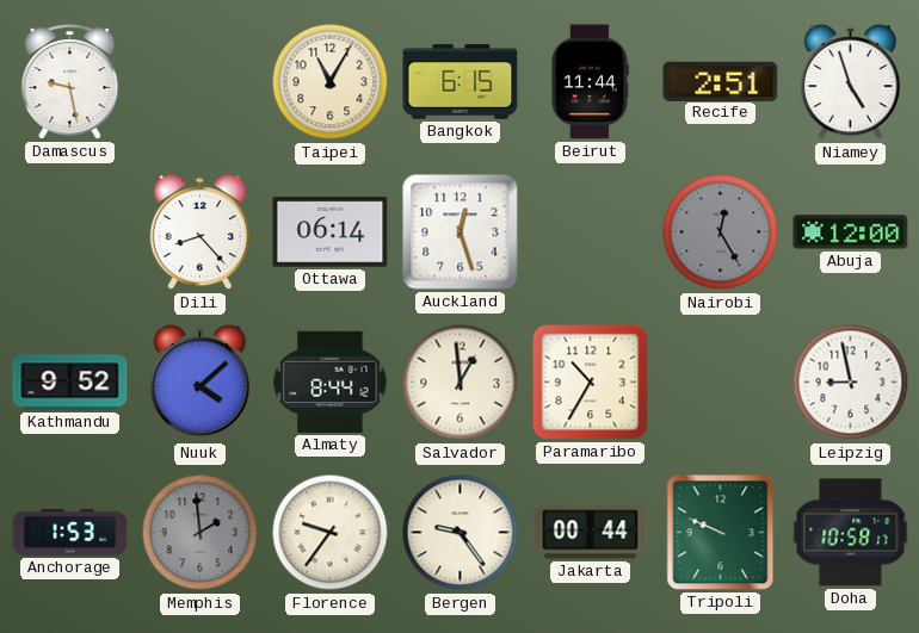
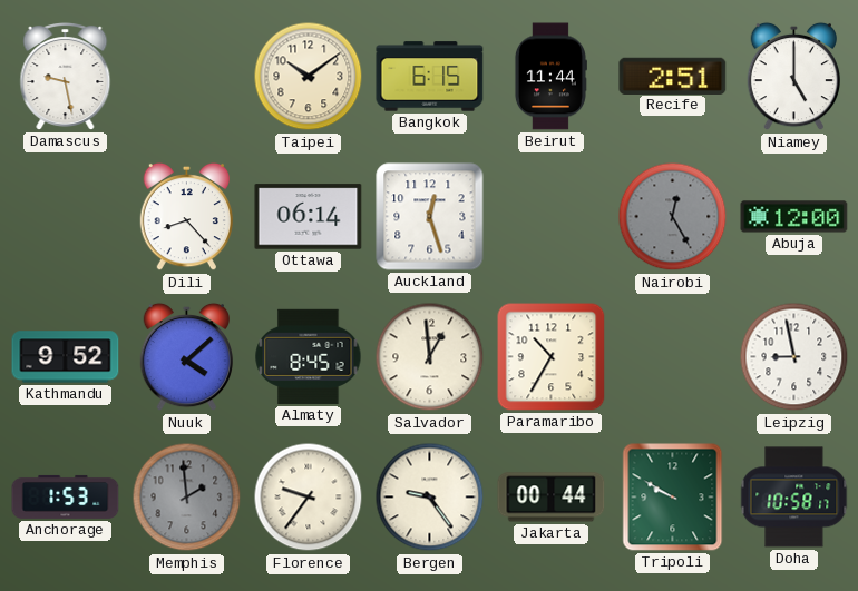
Taipei: 11:05 -> 10:09 (309, 77)
Niamey: 4:57 -> 5:00 (793, 77)
Almaty: 8:44 -> 8:45 (309, 356)
Tripoli: 9:49 -> 9:50 (673, 498)
